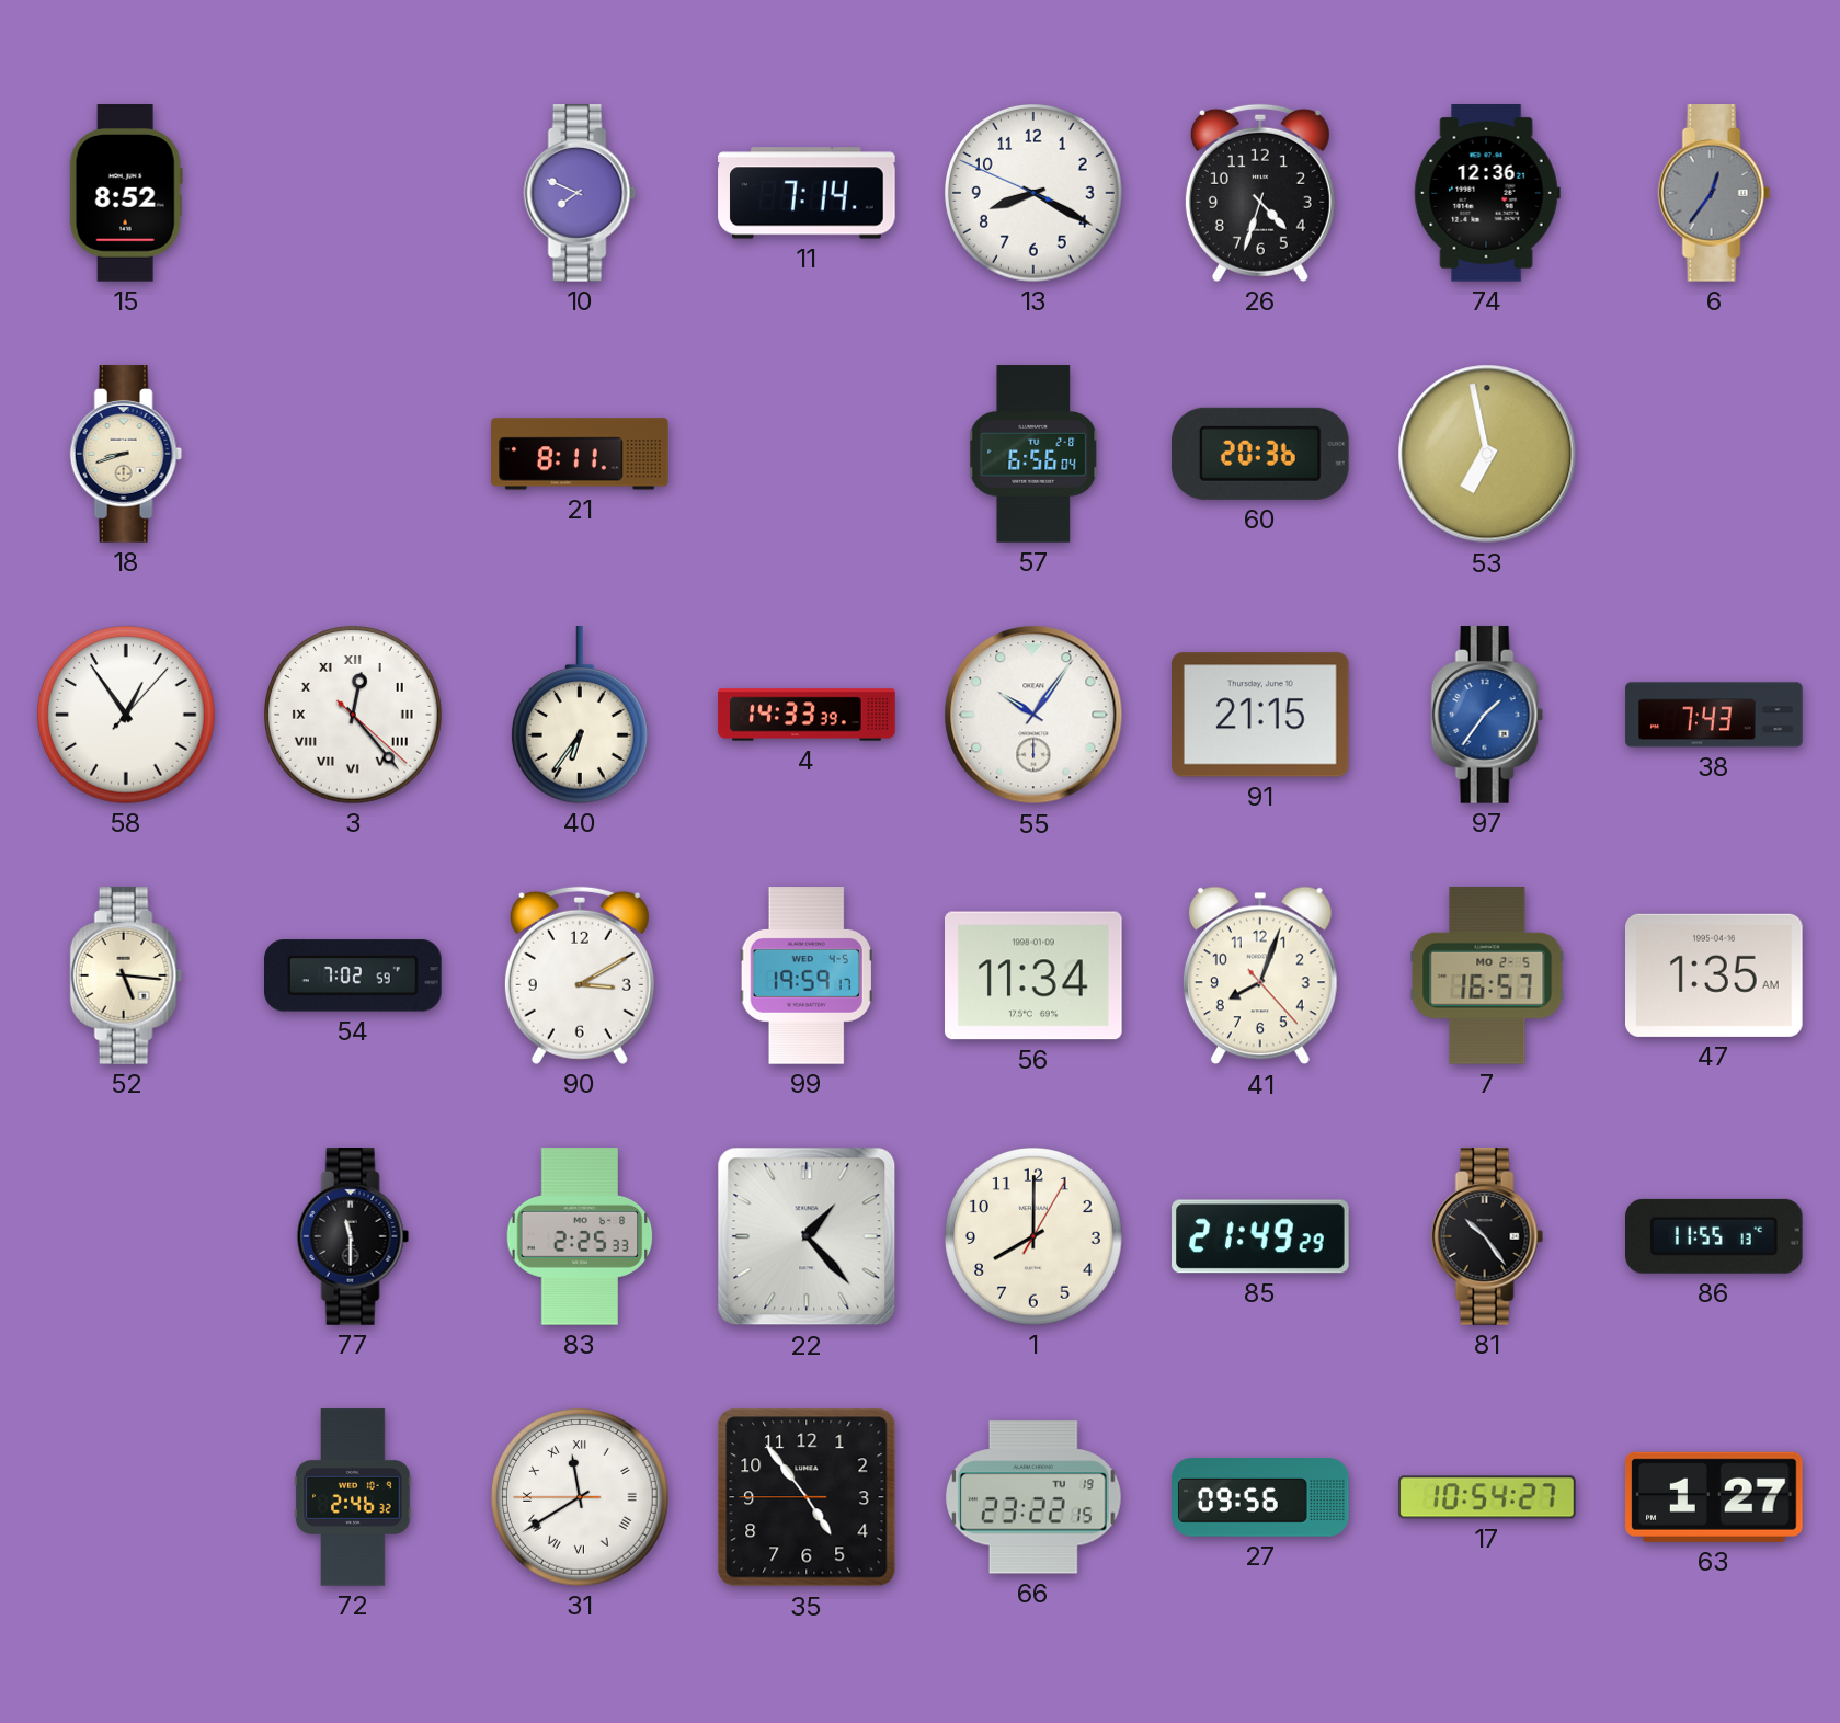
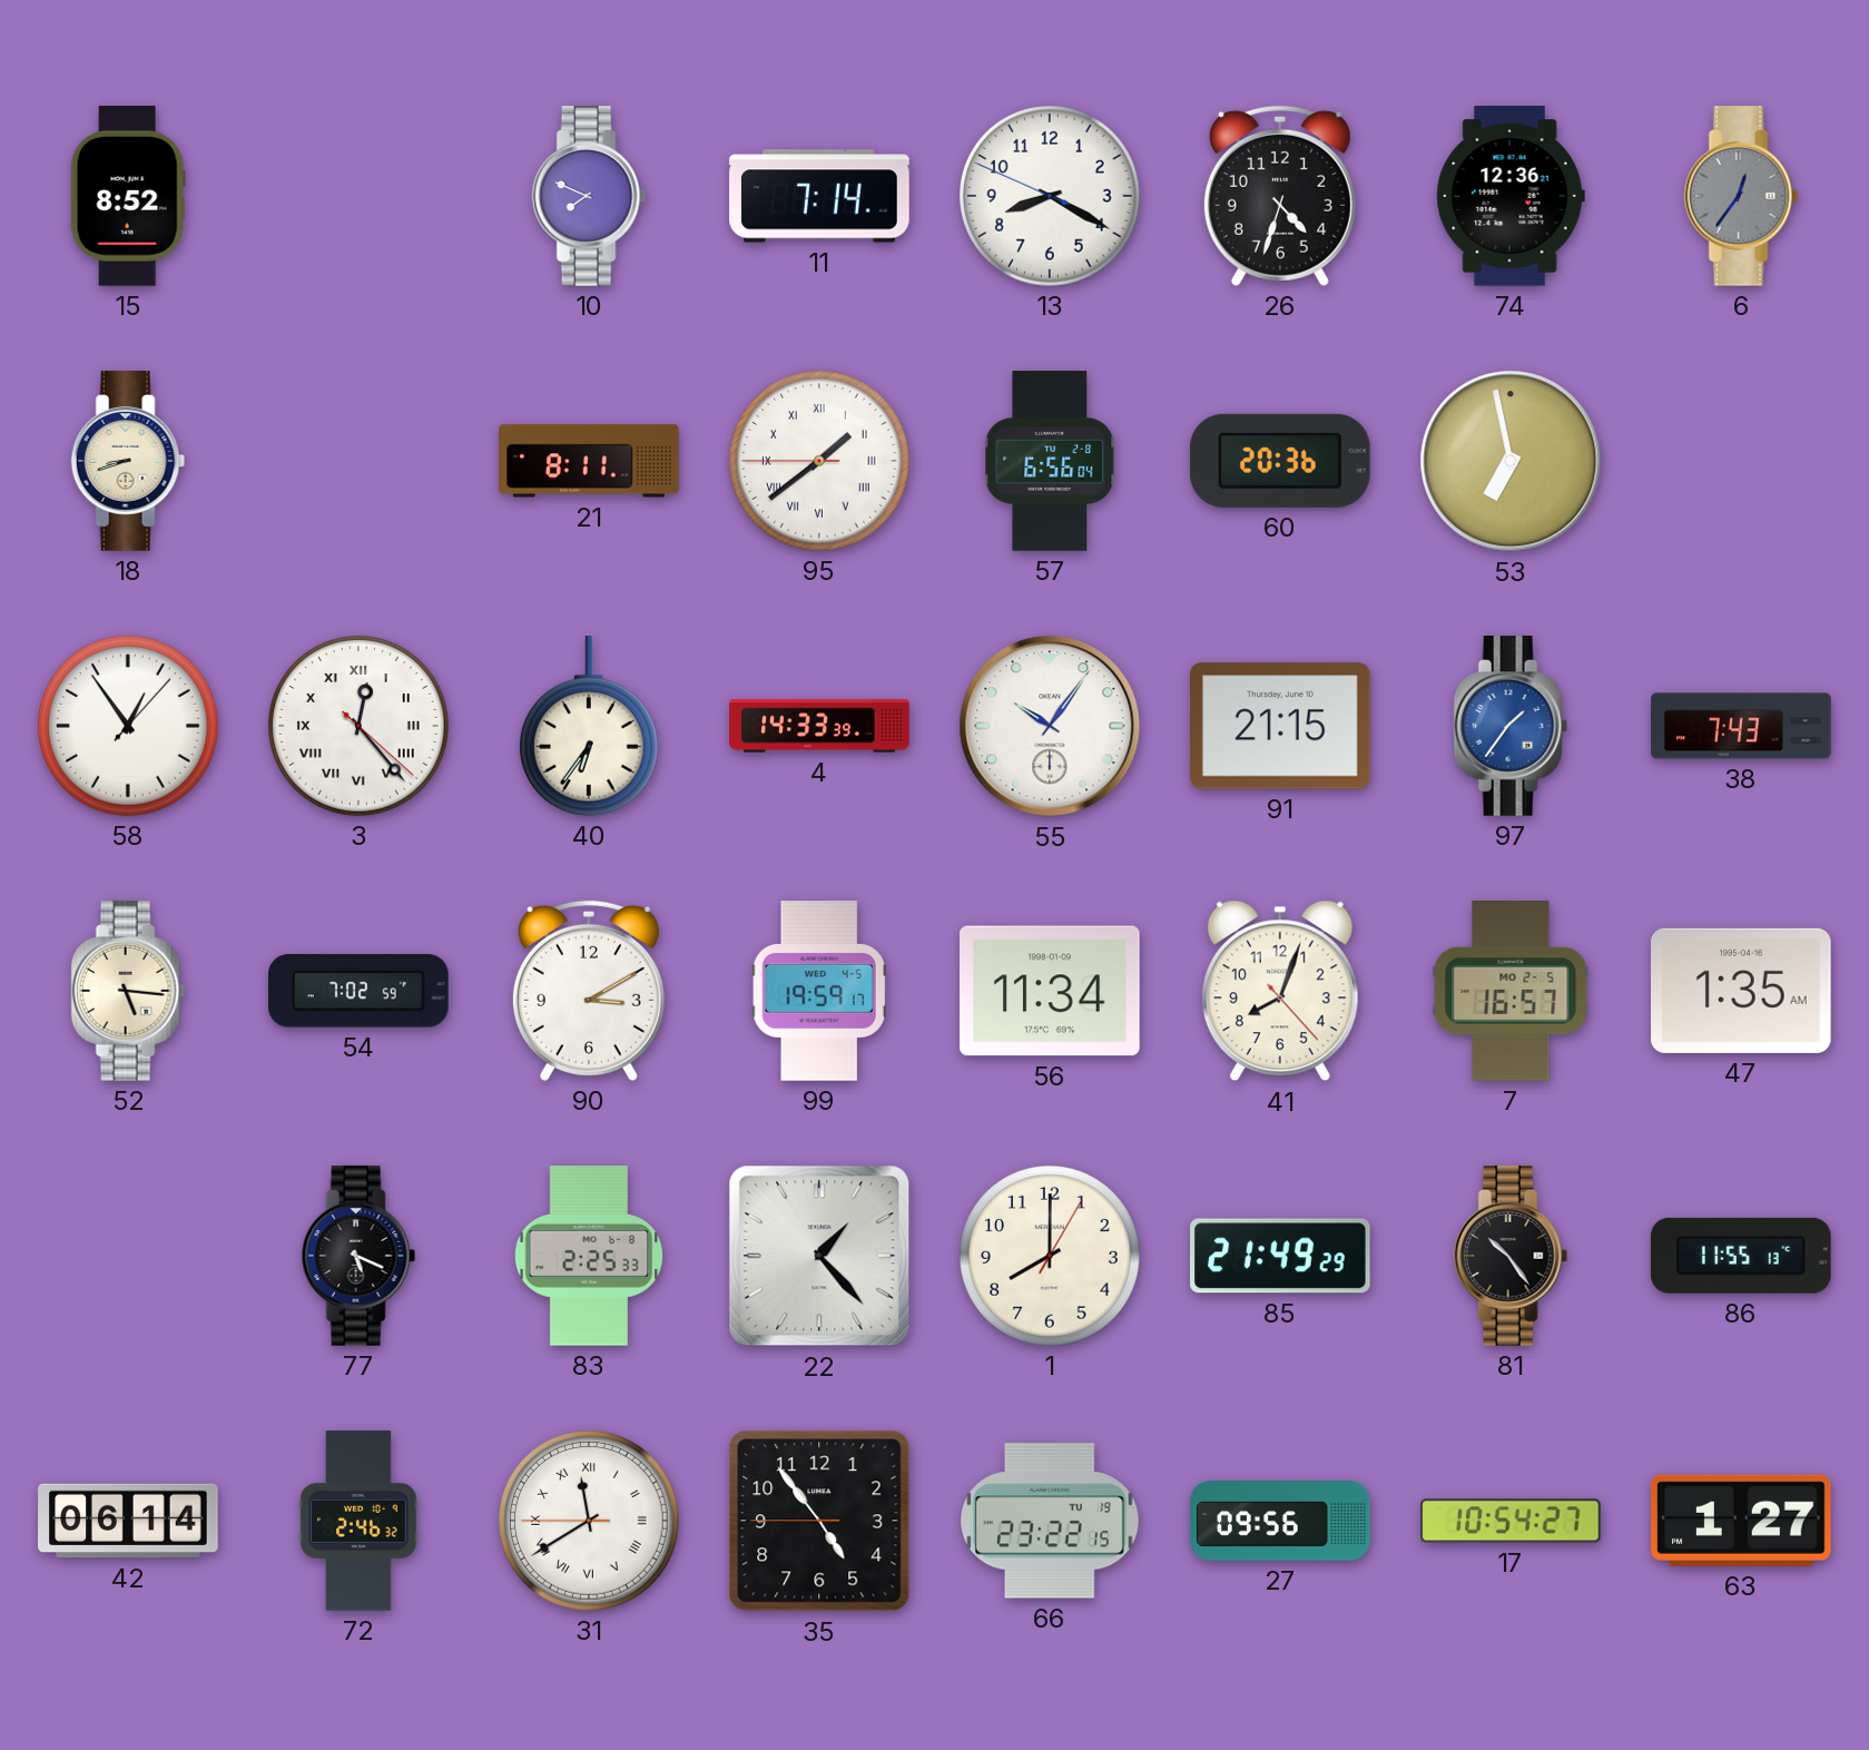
95: none -> 1:38 (820, 462)
77: 11:30 -> 5:19 (358, 1256)
42: none -> 06:14 (128, 1521)
